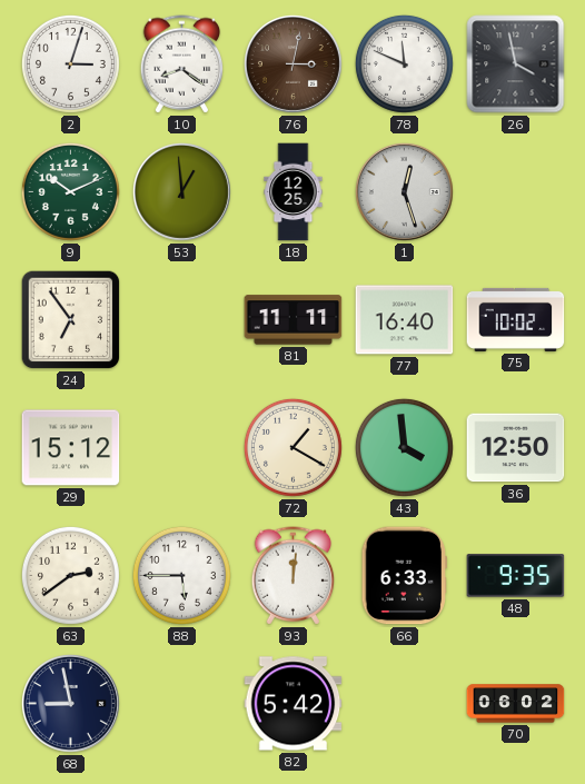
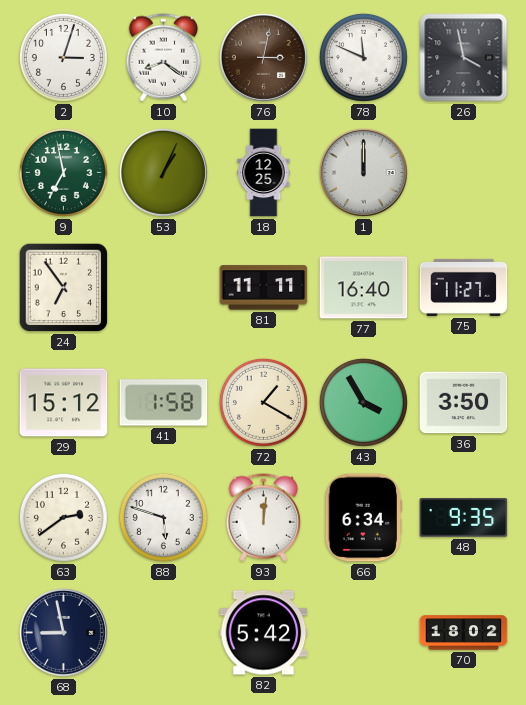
9: 10:11 -> 6:58 (63, 172)
53: 12:59 -> 1:04 (163, 172)
1: 12:27 -> 12:00 (363, 172)
75: 10:02 -> 11:27 (464, 287)
41: none -> 1:58 (164, 403)
43: 3:59 -> 3:55 (363, 402)
36: 12:50 -> 3:50 (464, 403)
88: 5:45 -> 5:48 (163, 517)
66: 6:33 -> 6:34 (364, 518)
70: 06:02 -> 18:02 (464, 633)
